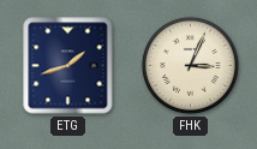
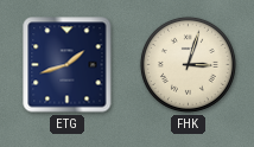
FHK: 3:04 -> 3:03 (188, 64)
